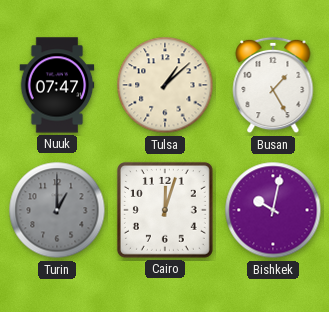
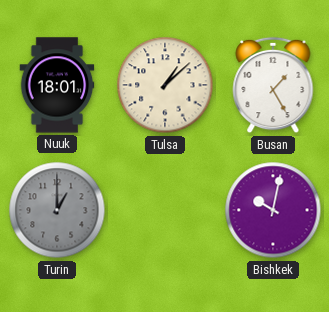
Nuuk: 07:47 -> 18:01 (57, 85)
Cairo: 12:03 -> none (165, 210)
